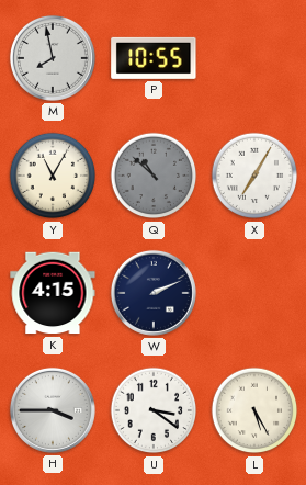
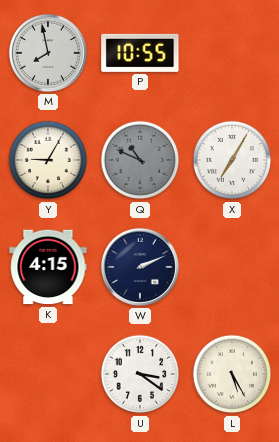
Y: 11:05 -> 9:05 (48, 160)
Q: 10:52 -> 10:49 (140, 160)
H: 3:45 -> none (53, 410)
